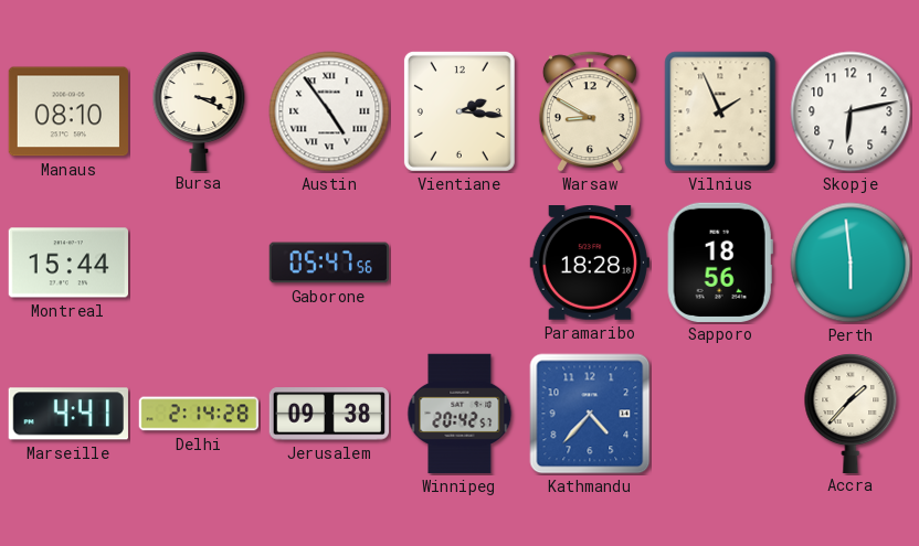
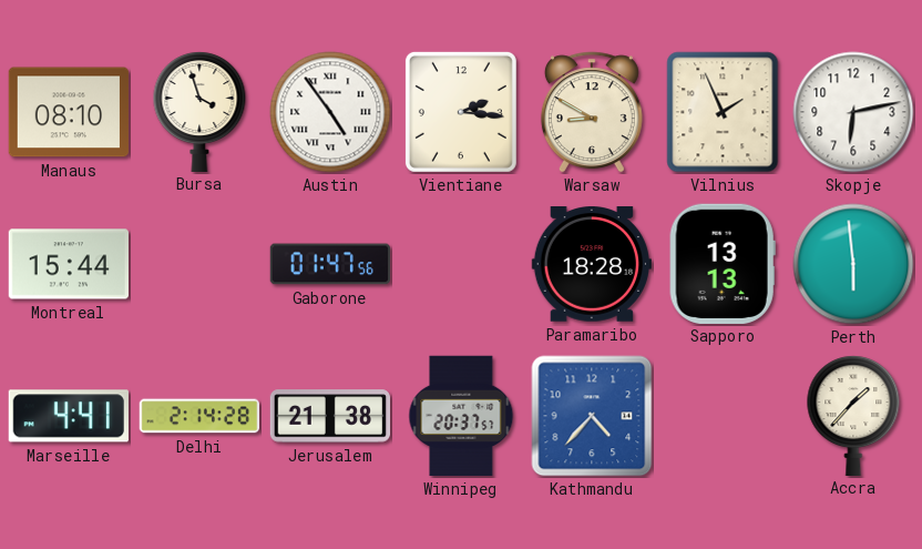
Bursa: 3:19 -> 3:57 (199, 111)
Gaborone: 05:47 -> 01:47 (329, 264)
Sapporo: 18:56 -> 13:13 (723, 263)
Jerusalem: 09:38 -> 21:38 (329, 416)
Winnipeg: 20:42 -> 20:37 (461, 416)
